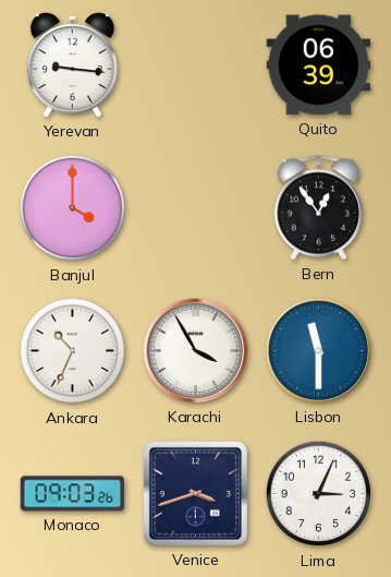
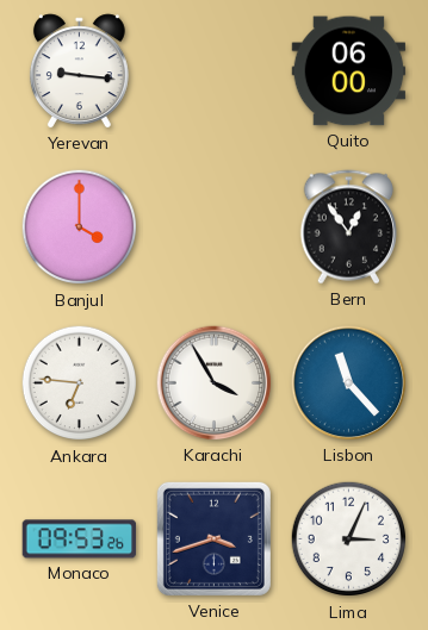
Quito: 06:39 -> 06:00 (349, 71)
Ankara: 10:34 -> 6:46 (80, 383)
Lisbon: 11:30 -> 11:23 (349, 383)
Monaco: 09:03 -> 09:53 (80, 539)
